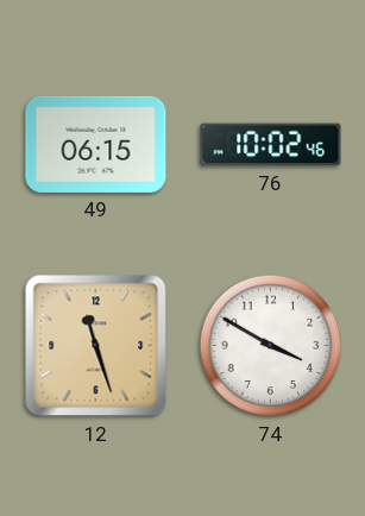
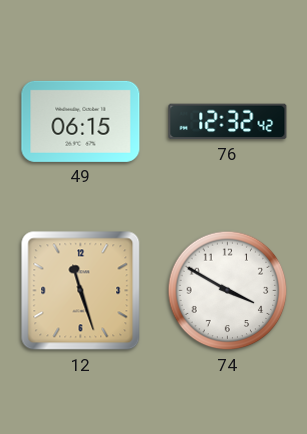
76: 10:02 -> 12:32 (228, 122)
